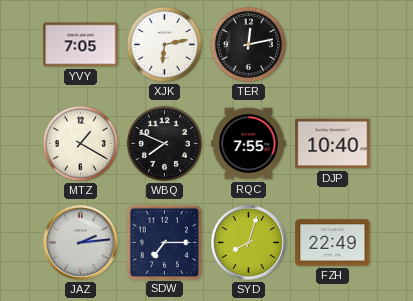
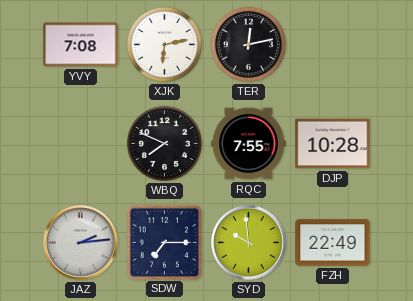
YVY: 7:05 -> 7:08 (81, 45)
MTZ: 1:20 -> none (80, 143)
DJP: 10:40 -> 10:28 (333, 144)
SYD: 8:03 -> 9:59 (249, 243)
